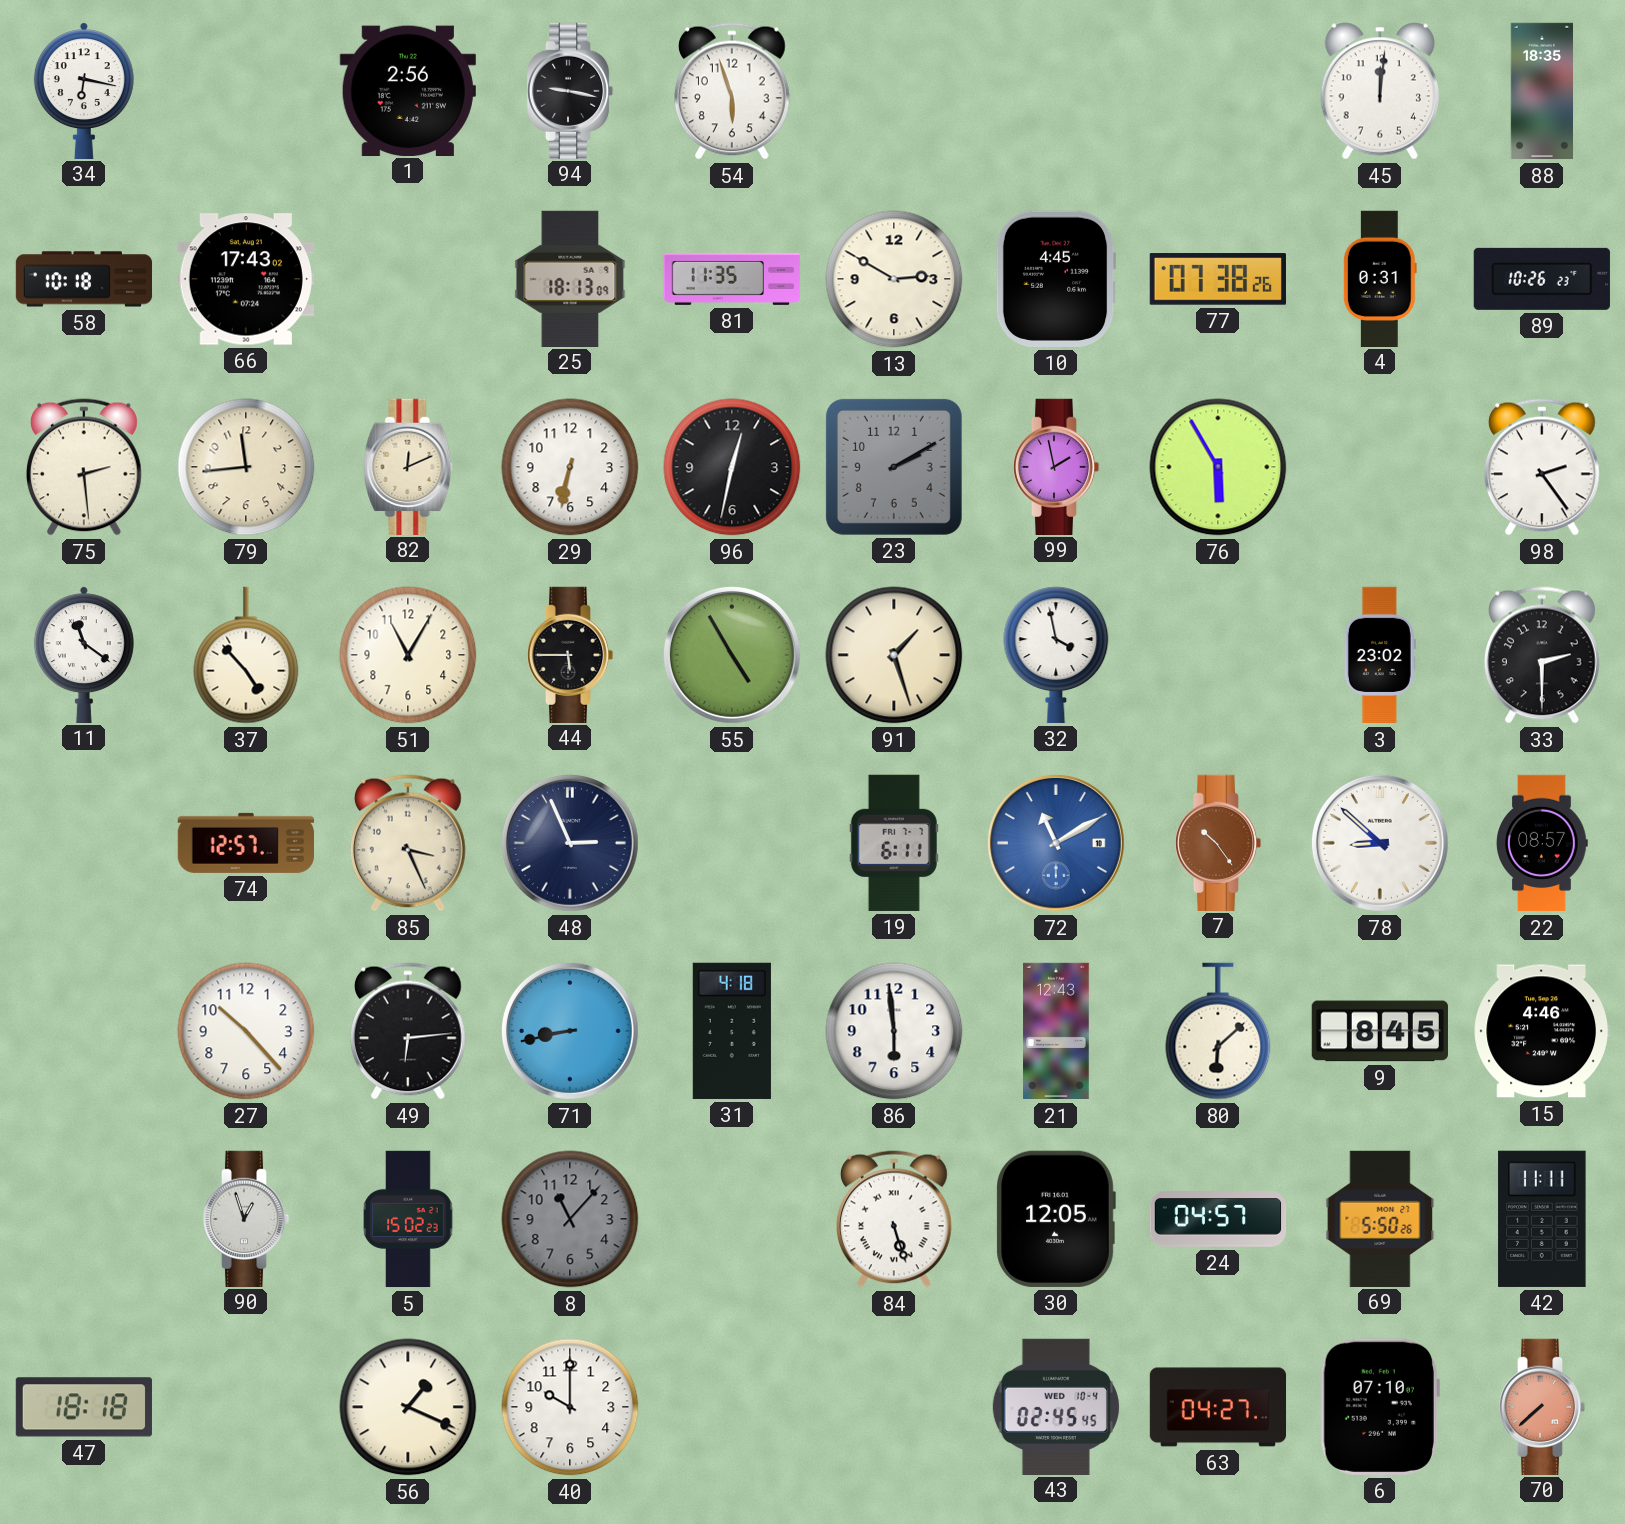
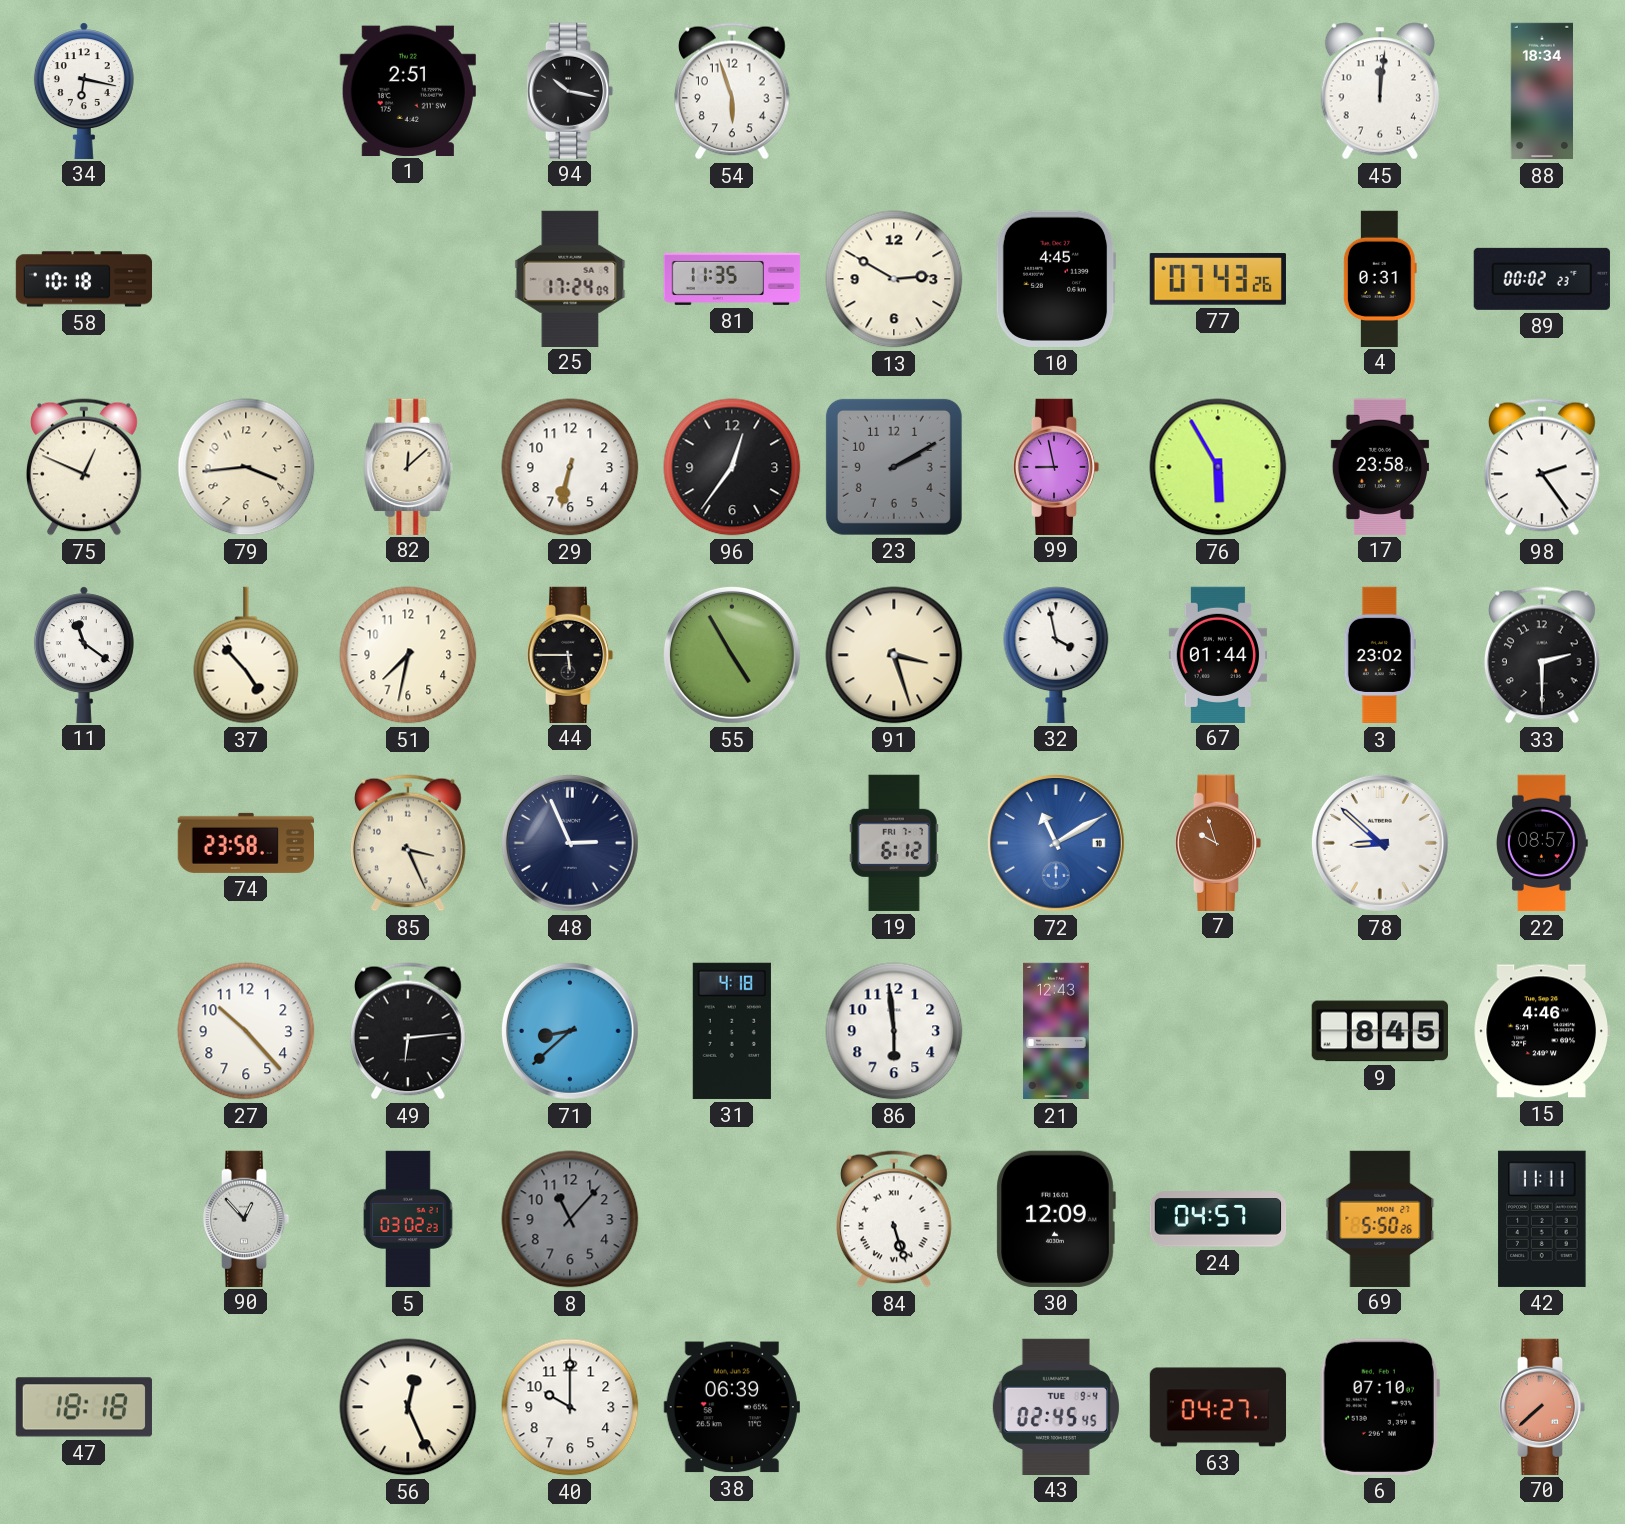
1: 2:56 -> 2:51 (408, 90)
94: 9:17 -> 10:17 (570, 90)
88: 18:35 -> 18:34 (1541, 91)
66: 17:43 -> none (246, 279)
25: 18:13 -> 17:24 (570, 278)
77: 07:38 -> 07:43 (1218, 279)
89: 10:26 -> 00:02 (1542, 279)
75: 2:29 -> 12:49 (85, 467)
79: 11:44 -> 3:44 (246, 467)
82: 12:11 -> 12:08 (408, 466)
96: 12:32 -> 12:36 (732, 467)
99: 1:58 -> 8:58 (1056, 466)
17: none -> 23:58 (1380, 466)
51: 11:05 -> 7:32 (408, 655)
91: 1:27 -> 3:27 (894, 655)
67: none -> 01:44 (1217, 654)
74: 12:57 -> 23:58 (245, 843)
19: 6:11 -> 6:12 (894, 843)
7: 10:24 -> 9:57 (1218, 842)
71: 8:43 -> 8:38 (570, 1031)
80: 6:08 -> none (1218, 1031)
90: 12:57 -> 12:53 (246, 1218)
5: 15:02 -> 03:02 (408, 1219)
30: 12:05 -> 12:09 (1056, 1219)
56: 1:19 -> 12:26 (408, 1407)
38: none -> 06:39 (732, 1407)
43 date: WED 10-4 -> TUE 9-4 (1056, 1406)
